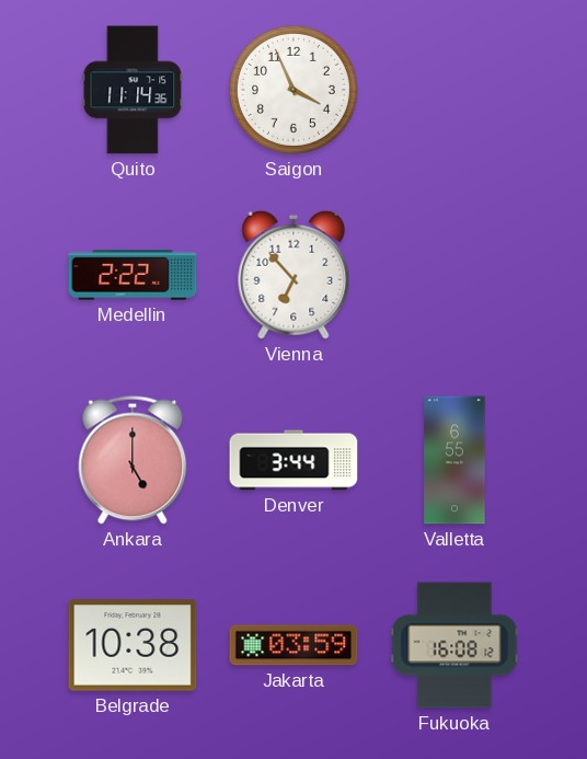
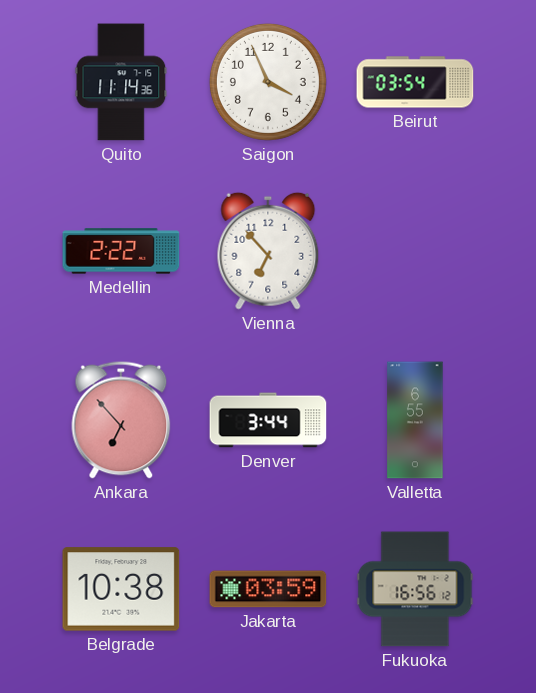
Beirut: none -> 03:54 (415, 82)
Ankara: 5:00 -> 6:53 (121, 420)
Fukuoka: 16:08 -> 16:56 (415, 589)
